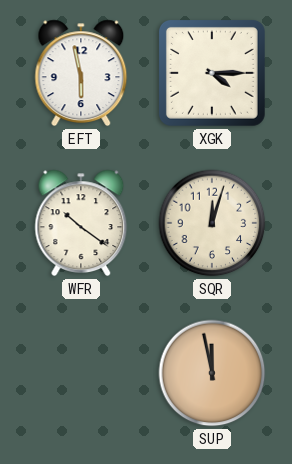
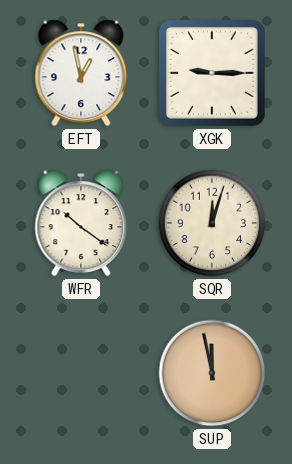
EFT: 5:58 -> 12:58 (81, 73)
XGK: 4:15 -> 9:15 (212, 73)
